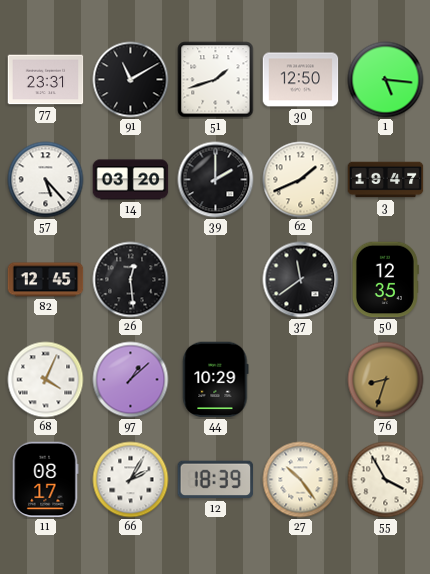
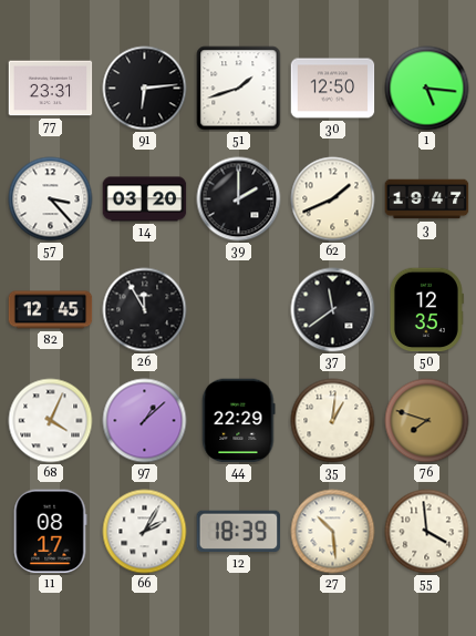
91: 11:10 -> 6:14 (145, 89)
57: 5:23 -> 3:23 (51, 199)
26: 12:29 -> 11:55 (145, 310)
44: 10:29 -> 22:29 (239, 421)
35: none -> 1:01 (333, 421)
76: 8:33 -> 7:48 (427, 421)
27: 10:24 -> 10:29 (333, 532)
55: 3:55 -> 3:59 (427, 532)
